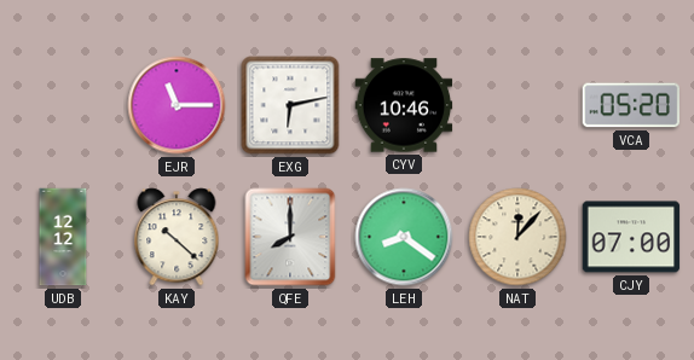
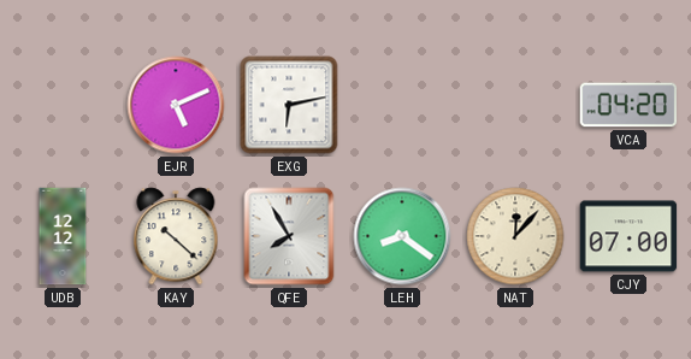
EJR: 11:15 -> 5:11 (176, 105)
CYV: 10:46 -> none (404, 105)
VCA: 05:20 -> 04:20 (628, 105)
QFE: 8:00 -> 7:55 (289, 236)
